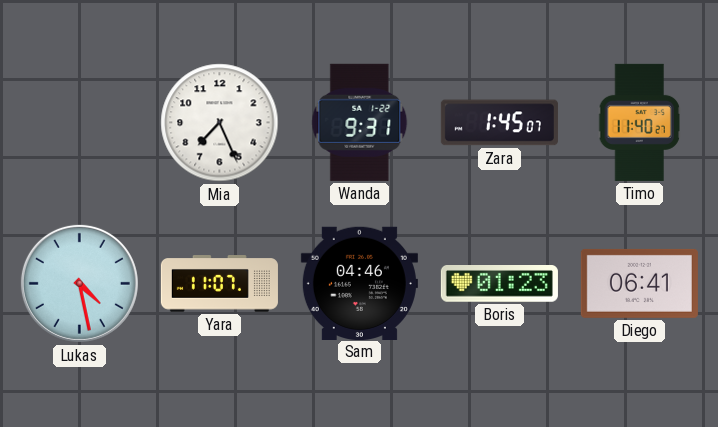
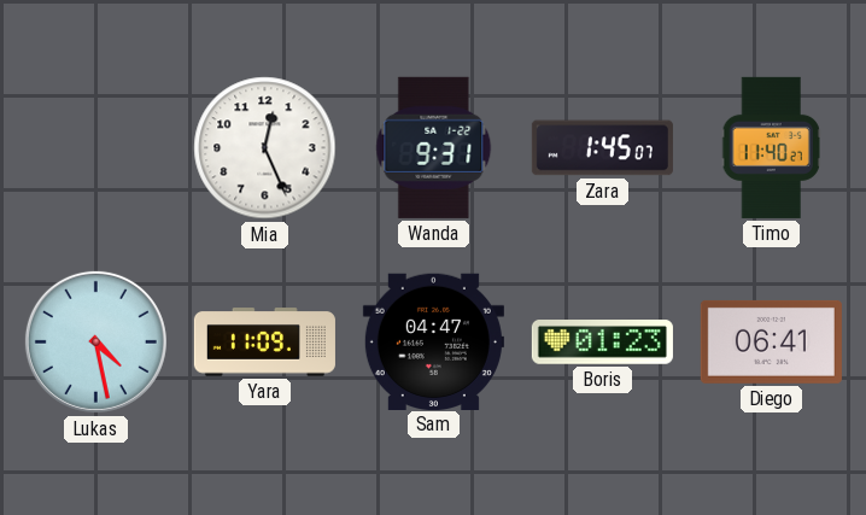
Mia: 7:26 -> 12:26 (265, 148)
Yara: 11:07 -> 11:09 (264, 343)
Sam: 04:46 -> 04:47 (433, 341)
